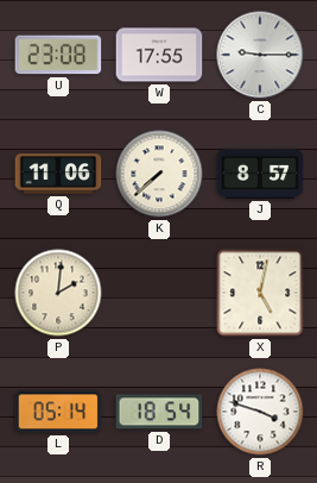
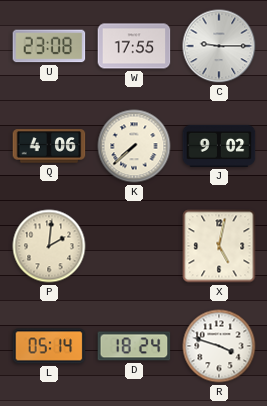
Q: 11:06 -> 4:06 (49, 146)
J: 8:57 -> 9:02 (219, 146)
D: 18:54 -> 18:24 (134, 346)
